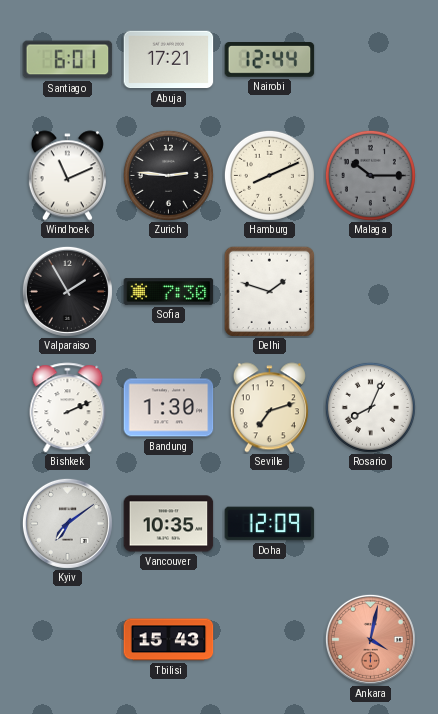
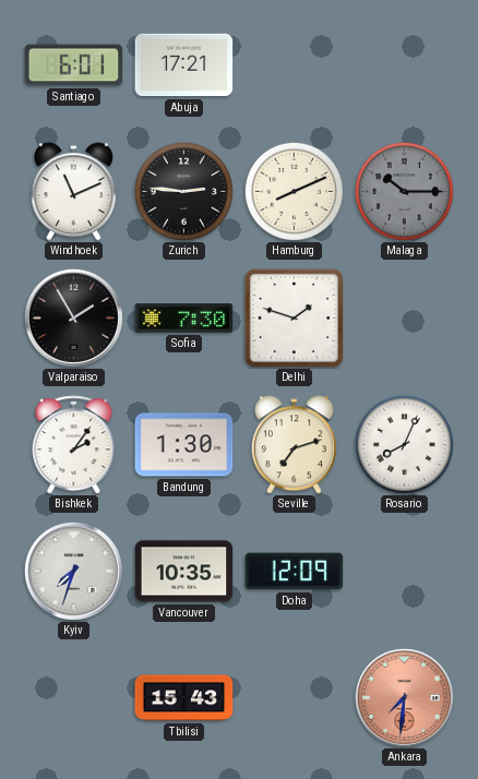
Nairobi: 12:44 -> none (270, 60)
Bishkek: 2:11 -> 2:06 (74, 445)
Kyiv: 7:09 -> 7:33 (73, 571)
Ankara: 4:02 -> 7:31 (404, 697)
